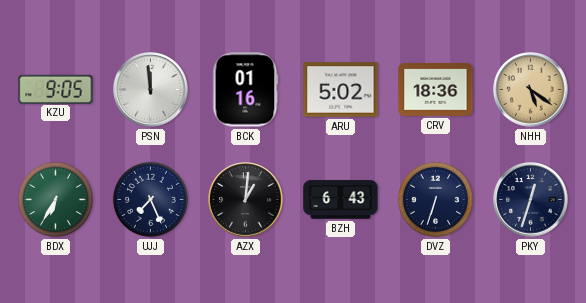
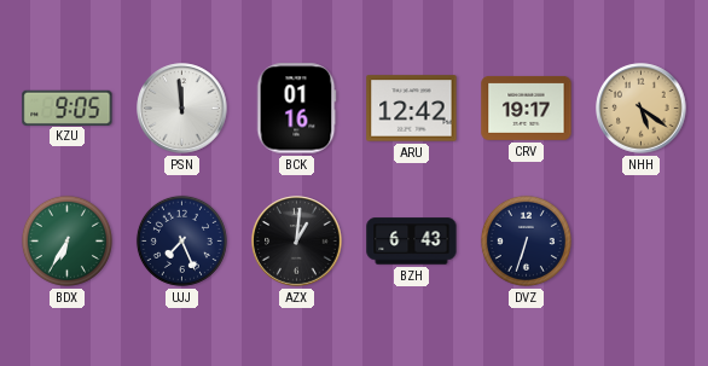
ARU: 5:02 -> 12:42 (412, 109)
CRV: 18:36 -> 19:17 (527, 108)
PKY: 12:33 -> none (531, 200)
